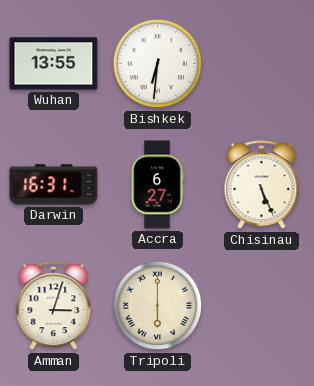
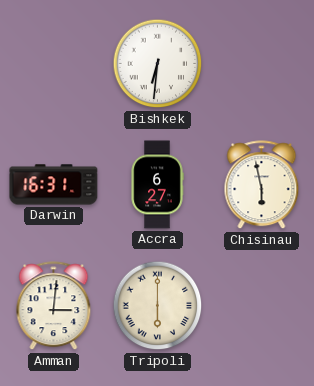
Wuhan: 13:55 -> none (54, 64)
Chisinau: 5:26 -> 5:58 (262, 185)
Amman: 3:03 -> 3:01 (54, 306)
